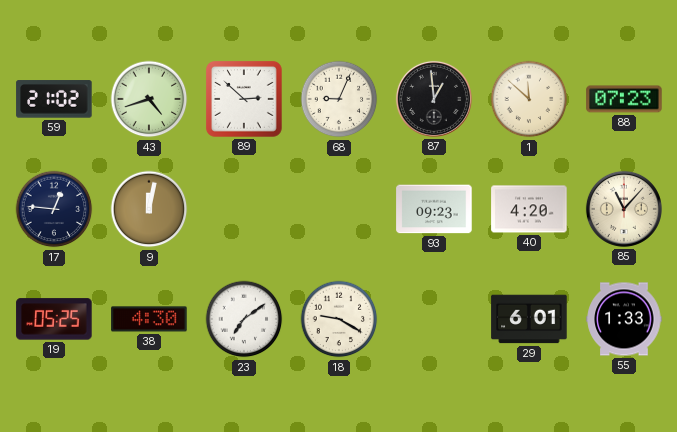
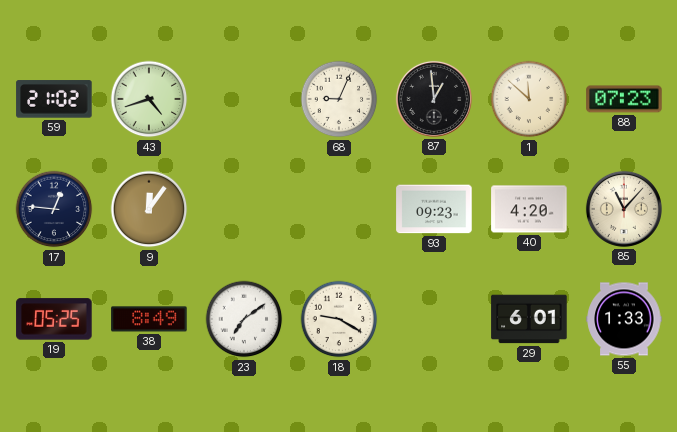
89: 2:52 -> none (244, 99)
9: 12:02 -> 12:06 (149, 209)
38: 4:30 -> 8:49 (149, 319)
